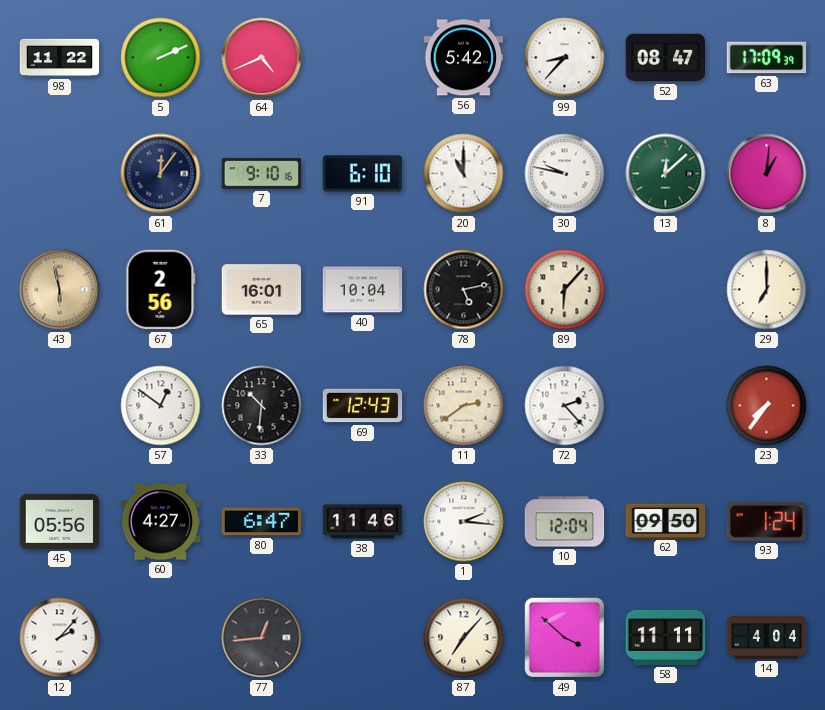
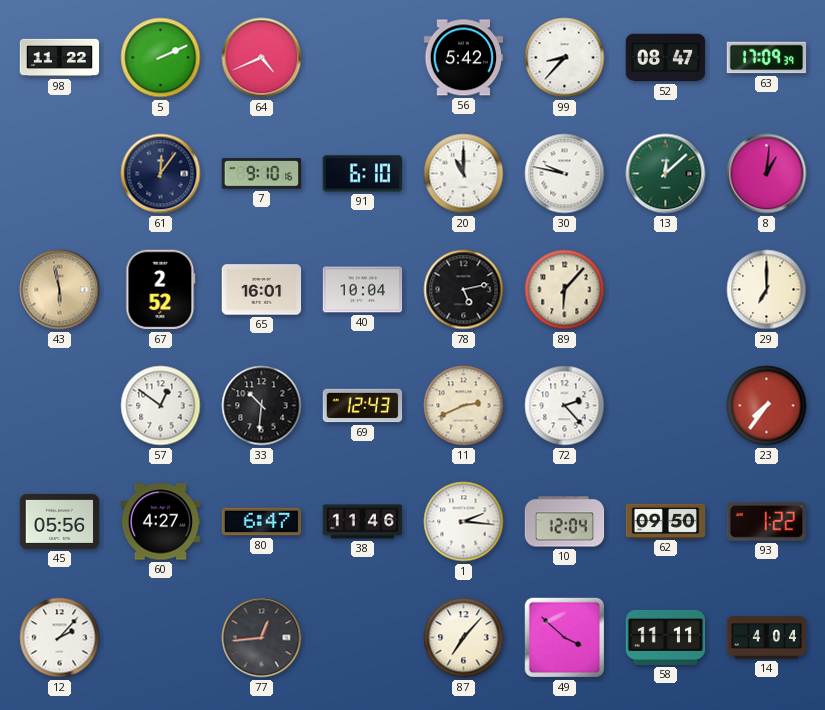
67: 2:56 -> 2:52 (161, 290)
11: 2:39 -> 2:41 (464, 406)
93: 1:24 -> 1:22 (767, 521)
